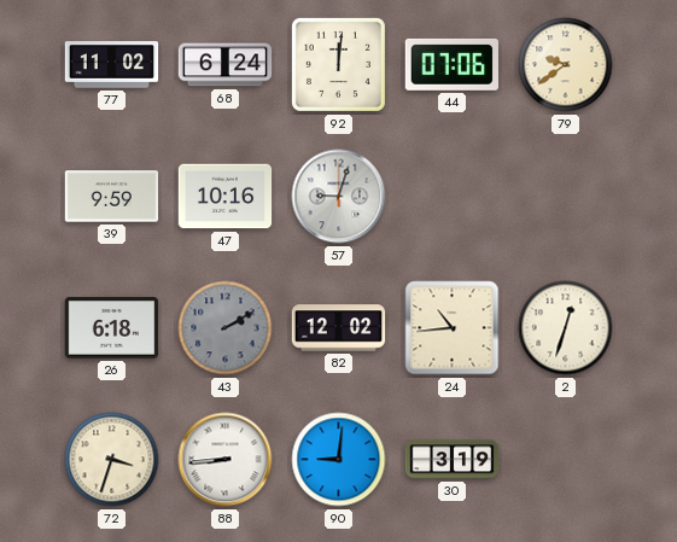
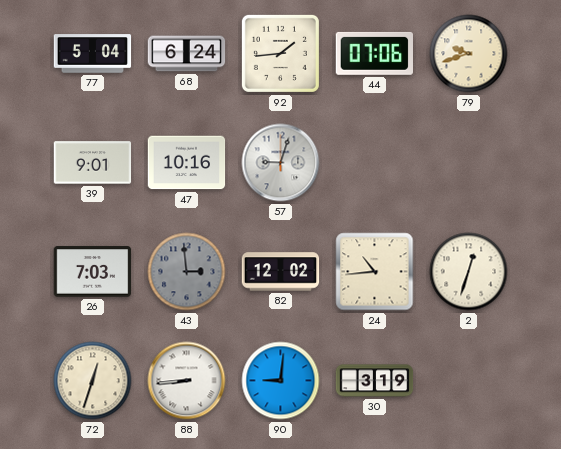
77: 11:02 -> 5:04 (93, 54)
92: 12:01 -> 1:44 (280, 53)
79: 9:39 -> 9:42 (469, 54)
39: 9:59 -> 9:01 (93, 163)
26: 6:18 -> 7:03 (93, 272)
43: 2:10 -> 2:59 (187, 272)
72: 3:33 -> 12:33 (93, 381)
